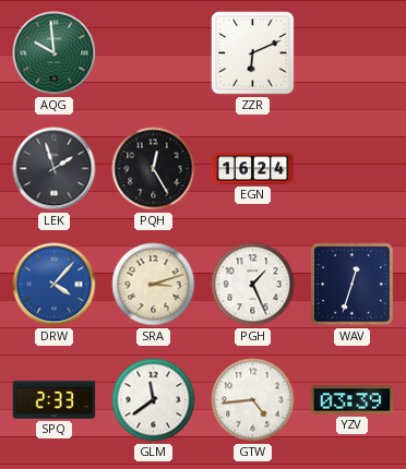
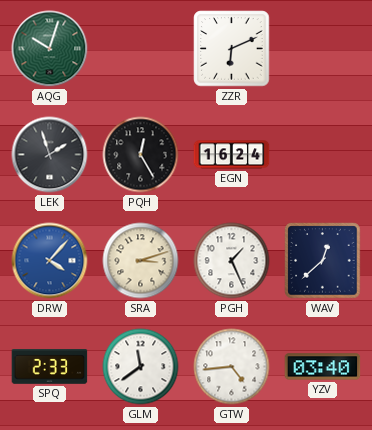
AQG: 9:59 -> 10:03 (50, 49)
WAV: 12:33 -> 12:38 (323, 261)
YZV: 03:39 -> 03:40 (323, 367)
